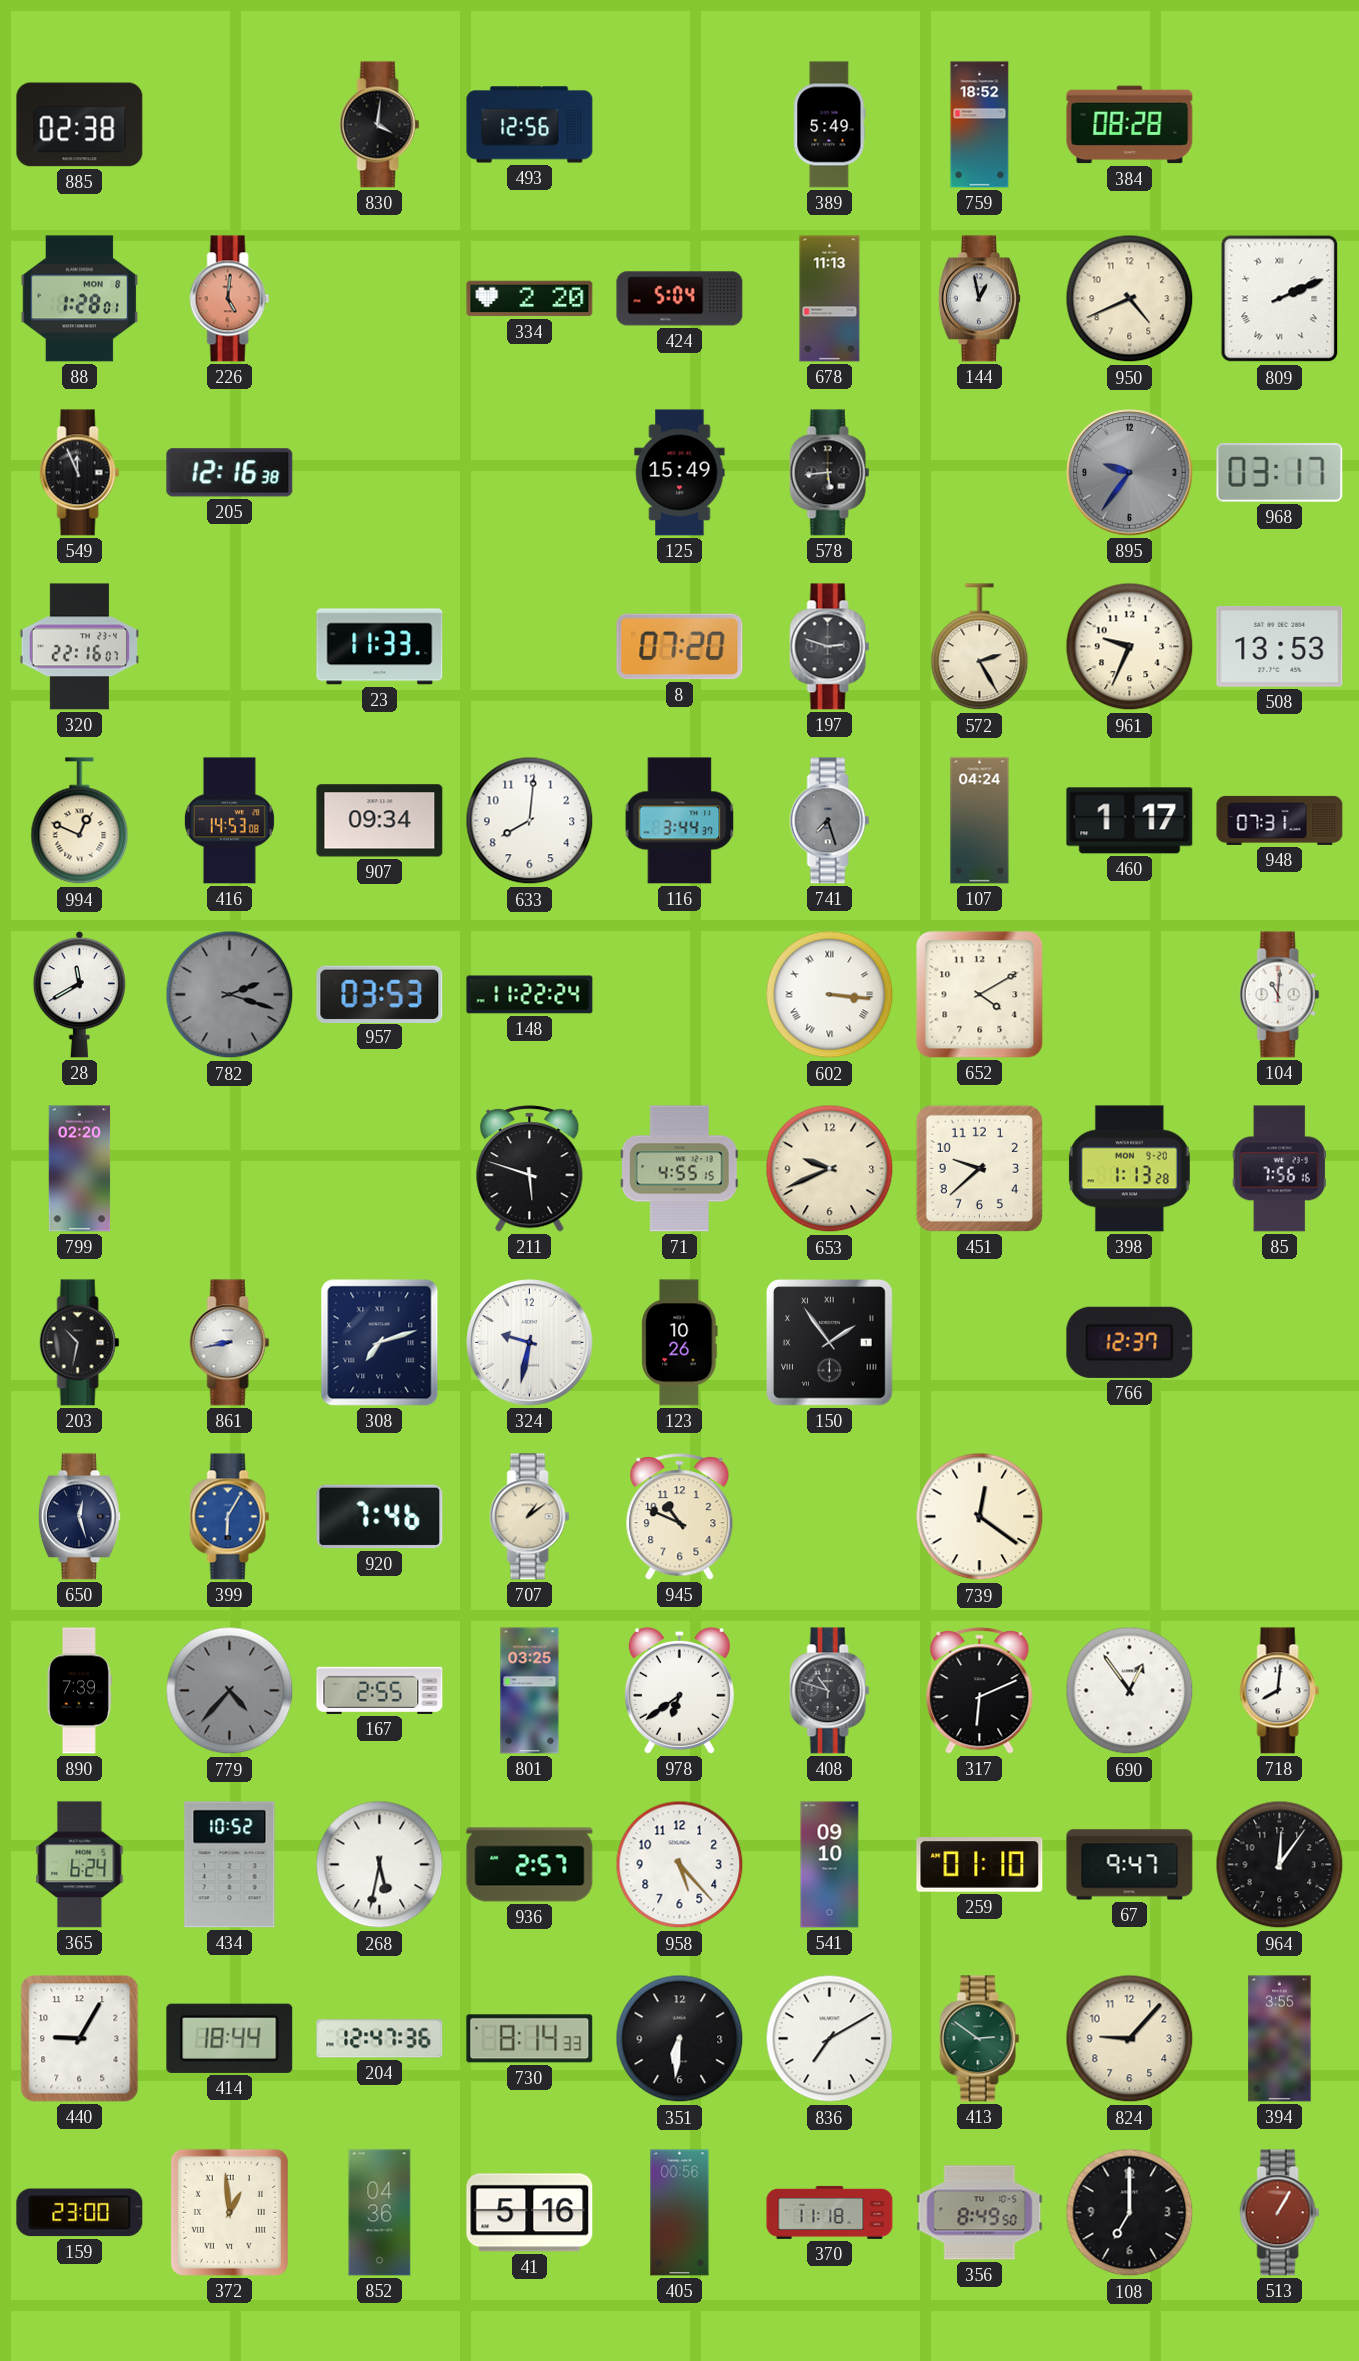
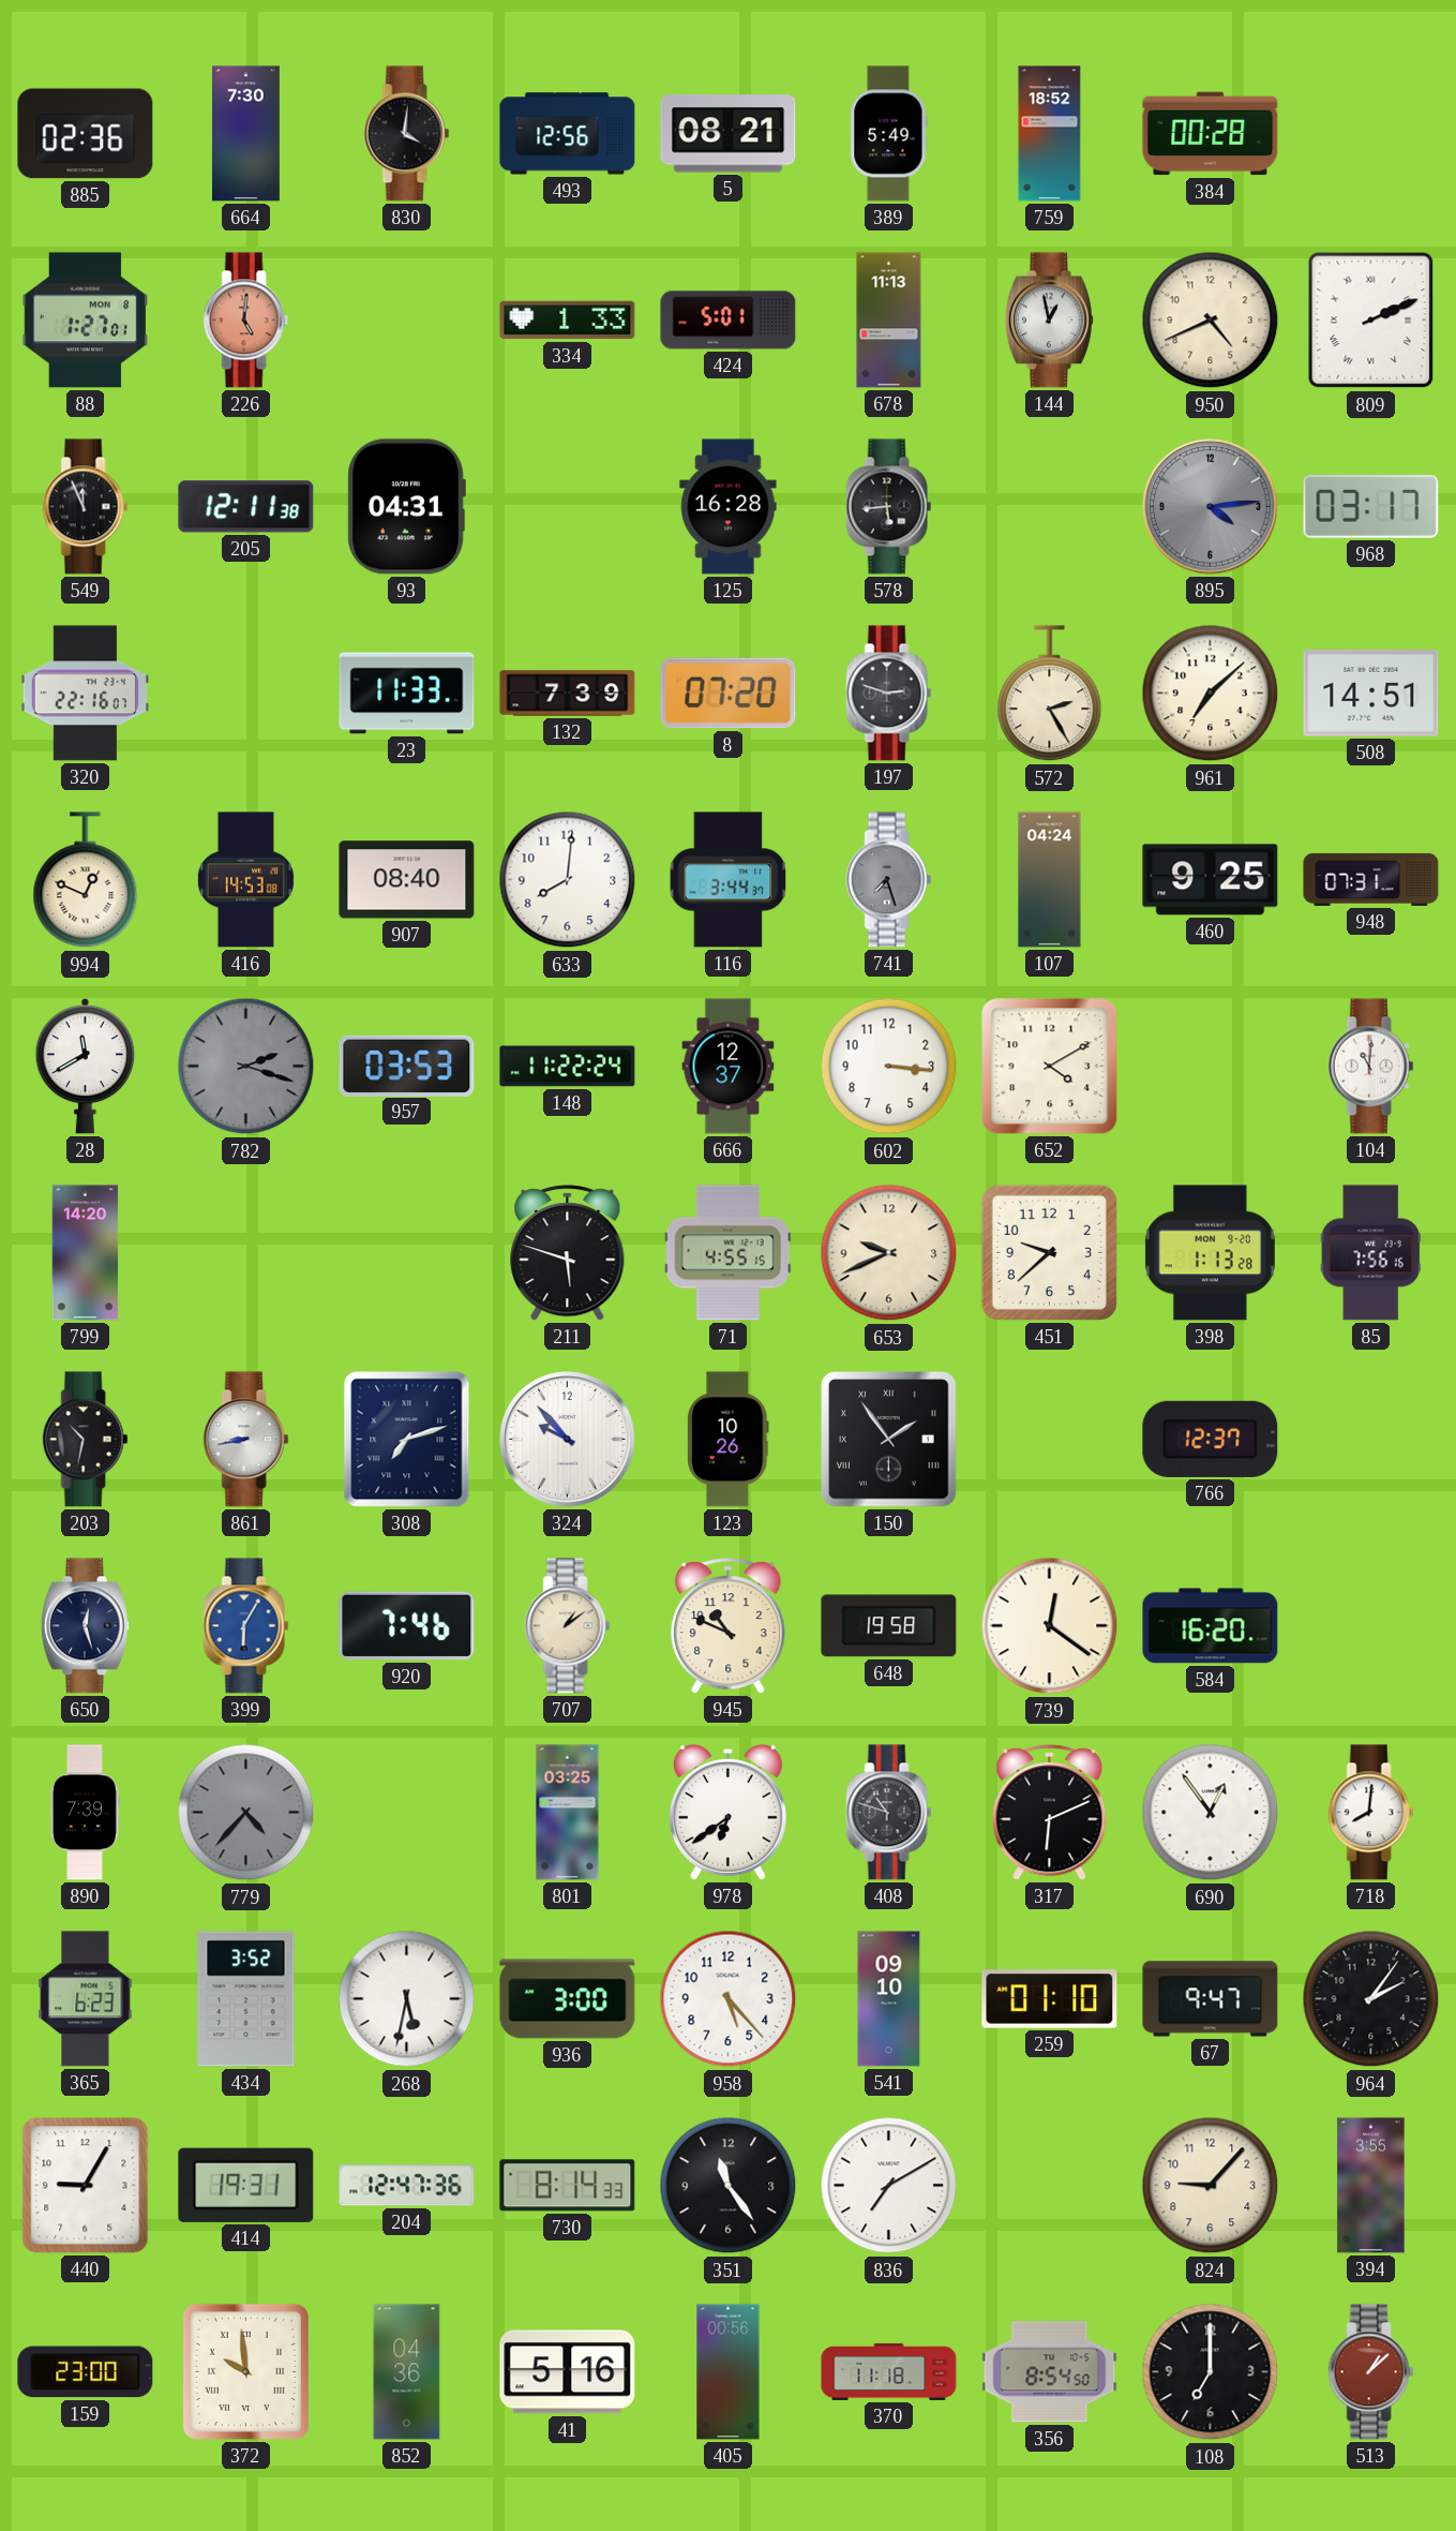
885: 02:38 -> 02:36 (86, 134)
664: none -> 7:30 (245, 134)
5: none -> 08:21 (729, 134)
384: 08:28 -> 00:28 (1211, 134)
88: 1:28 -> 1:27 (86, 321)
334: 2:20 -> 1:33 (568, 321)
424: 5:04 -> 5:01 (729, 321)
205: 12:16 -> 12:11 (246, 507)
93: none -> 04:31 (406, 507)
125: 15:49 -> 16:28 (729, 507)
895: 9:36 -> 4:14 (1211, 507)
132: none -> 7:39 (568, 694)
961: 9:34 -> 7:08 (1211, 694)
508: 13:53 -> 14:51 (1371, 694)
907: 09:34 -> 08:40 (407, 880)
460: 1:17 -> 9:25 (1211, 880)
666: none -> 12:37 (729, 1067)
602 numerals: Roman -> Arabic (889, 1067)
799: 02:20 -> 14:20 (86, 1253)
324: 9:32 -> 9:53 (568, 1440)
648: none -> 19:58 (889, 1626)
584: none -> 16:20 (1211, 1626)
167: 2:55 -> none (380, 1690)
365: 6:24 -> 6:23 (86, 1999)
434: 10:52 -> 3:52 (246, 1999)
936: 2:57 -> 3:00 (568, 1999)
964: 12:06 -> 2:06 (1371, 1999)
414: 18:44 -> 19:31 (246, 2185)
351: 6:31 -> 11:24 (729, 2186)
413: 2:51 -> none (980, 2039)
372: 12:59 -> 9:59 (245, 2371)
356: 8:49 -> 8:54 (1050, 2372)
513: 1:05 -> 1:08 (1371, 2372)
